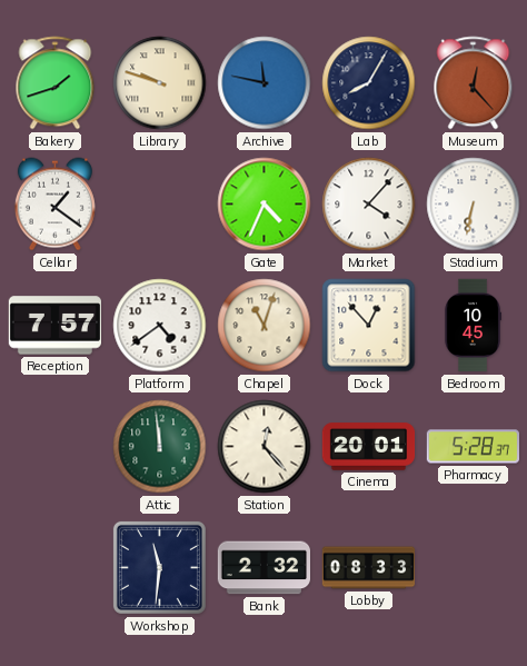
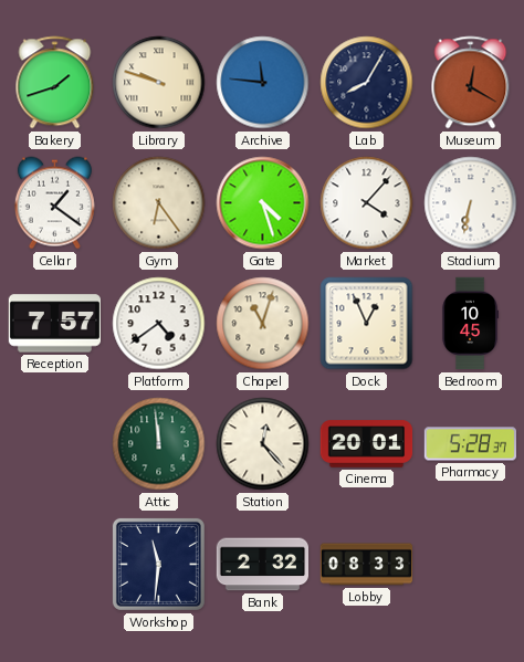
Archive: 11:47 -> 11:46 (263, 83)
Museum: 12:23 -> 12:20 (471, 83)
Gym: none -> 6:24 (159, 203)
Gate: 4:34 -> 4:27 (263, 203)
Dock: 12:53 -> 12:56 (367, 324)
